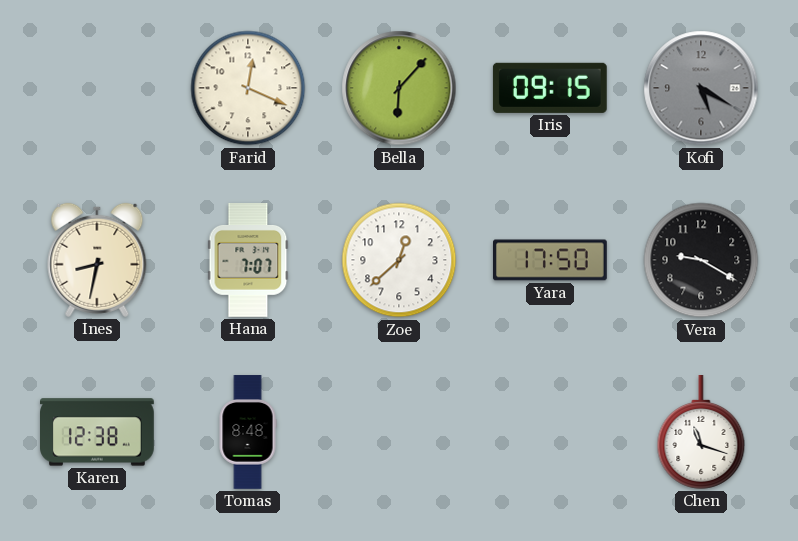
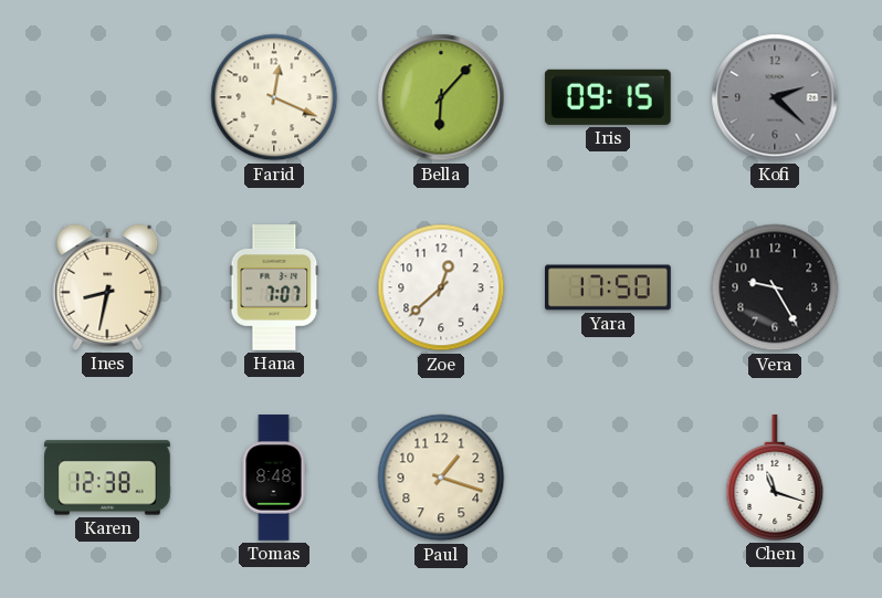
Kofi: 5:20 -> 2:22 (775, 97)
Vera: 9:20 -> 9:25 (775, 287)
Paul: none -> 1:18 (441, 478)
